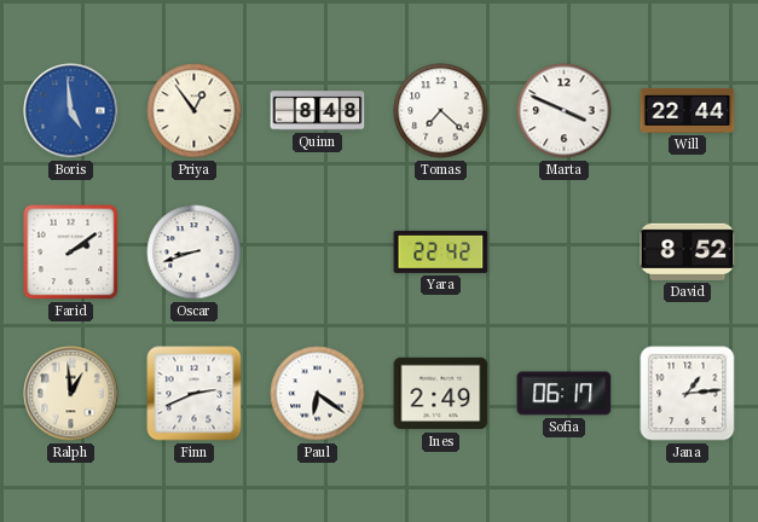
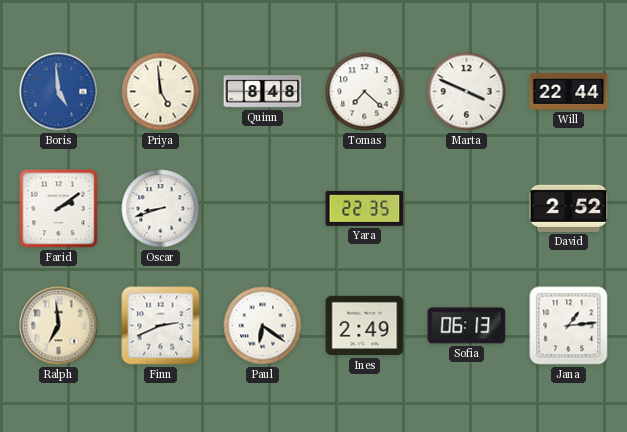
Priya: 12:54 -> 4:59 (161, 92)
Yara: 22:42 -> 22:35 (365, 208)
David: 8:52 -> 2:52 (569, 208)
Ralph: 12:59 -> 6:59 (59, 326)
Sofia: 06:17 -> 06:13 (467, 326)
